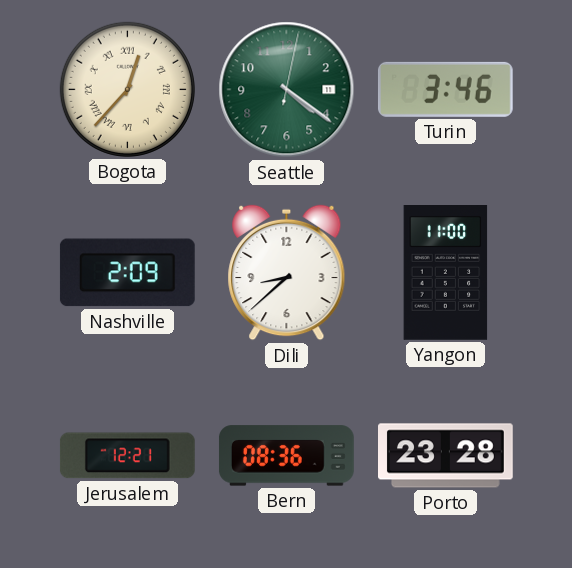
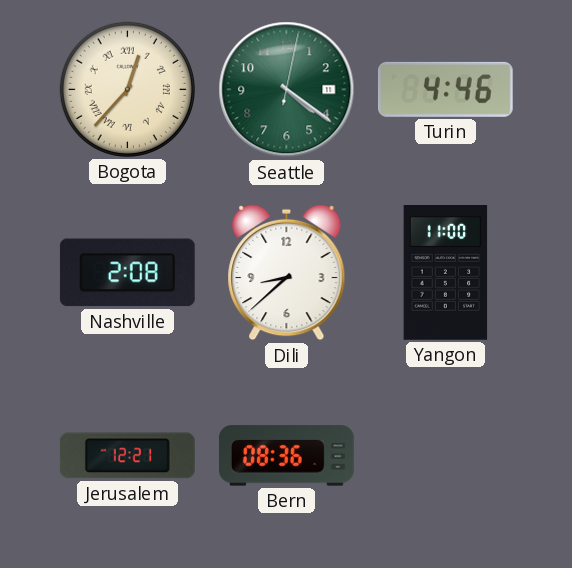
Turin: 3:46 -> 4:46 (445, 89)
Nashville: 2:09 -> 2:08 (127, 273)
Porto: 23:28 -> none (446, 456)
